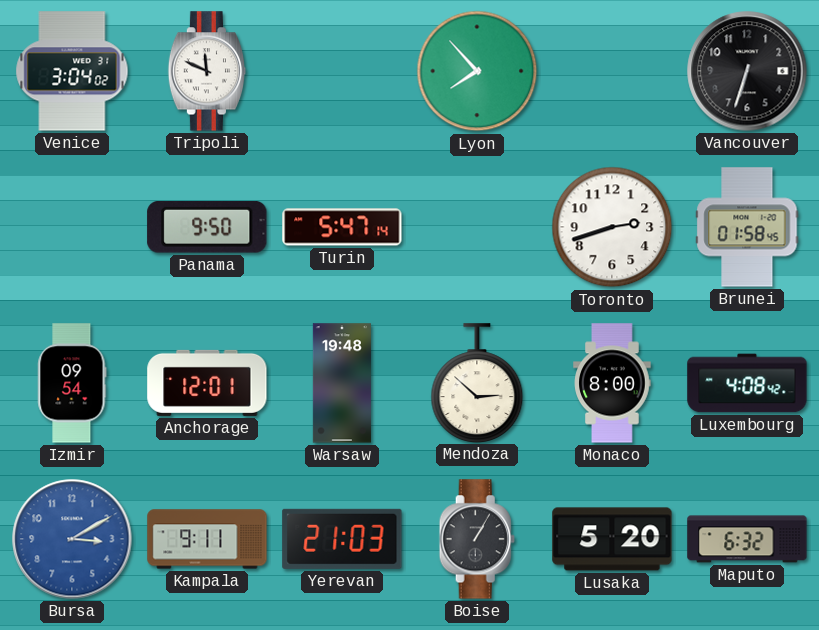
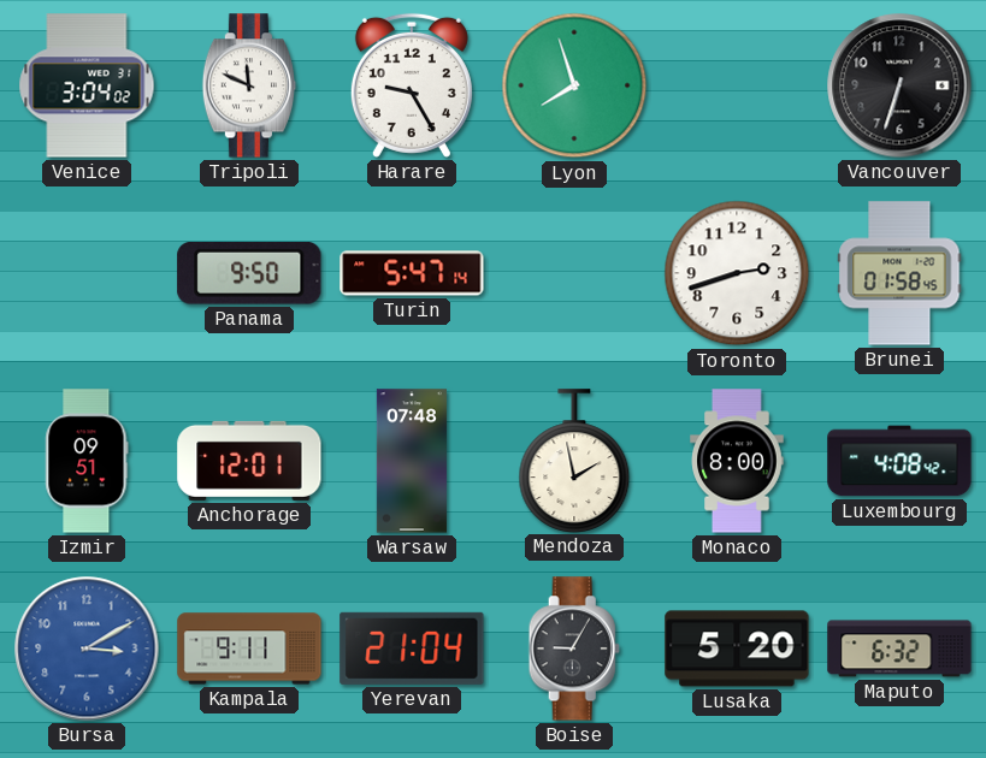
Harare: none -> 9:25 (412, 85)
Lyon: 7:53 -> 7:57 (574, 85)
Izmir: 09:54 -> 09:51 (87, 461)
Warsaw: 19:48 -> 07:48 (412, 461)
Mendoza: 2:52 -> 1:58 (574, 461)
Yerevan: 21:03 -> 21:04 (412, 649)
Boise: 1:05 -> 9:05 (574, 649)
